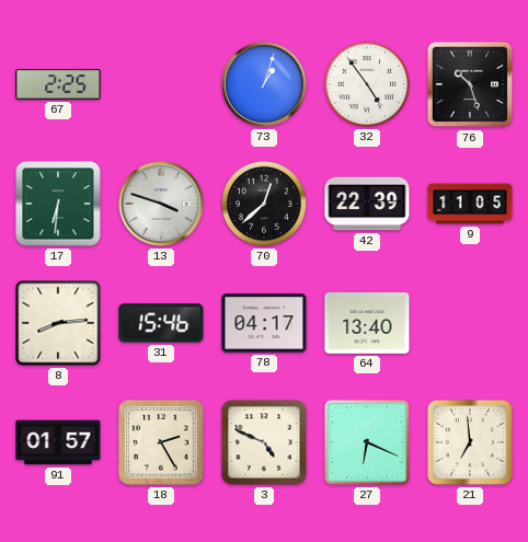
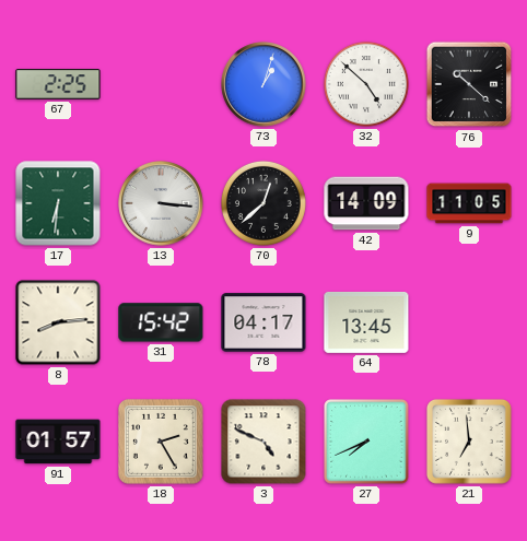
32: 4:54 -> 4:52 (366, 84)
76: 10:27 -> 10:22 (469, 84)
13: 3:48 -> 3:16 (161, 203)
42: 22:39 -> 14:09 (366, 203)
31: 15:46 -> 15:42 (161, 322)
64: 13:40 -> 13:45 (366, 322)
27: 6:19 -> 7:41 (366, 442)
